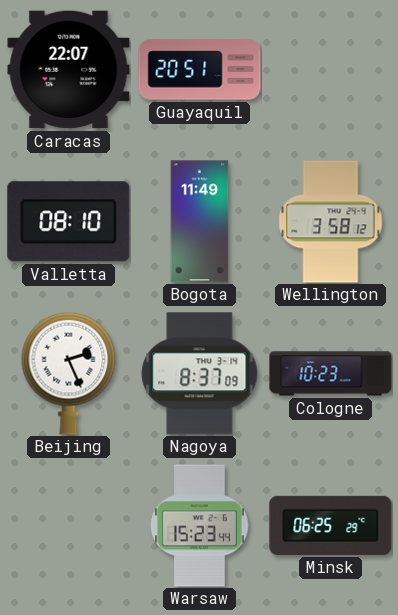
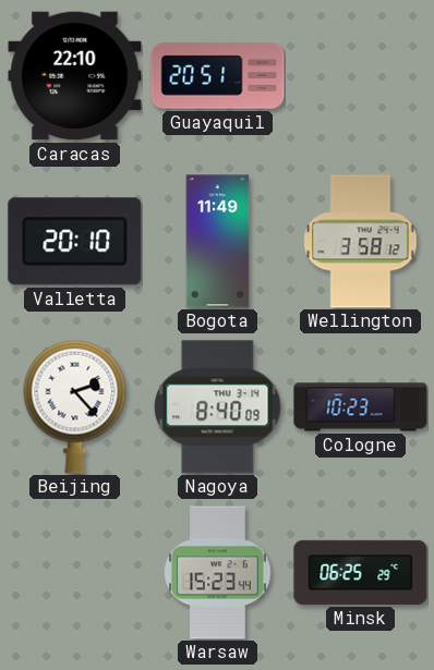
Caracas: 22:07 -> 22:10 (75, 76)
Valletta: 08:10 -> 20:10 (75, 242)
Beijing: 2:26 -> 2:23 (75, 406)
Nagoya: 8:37 -> 8:40 (218, 407)
